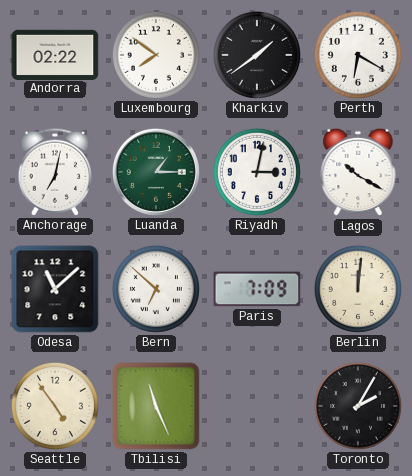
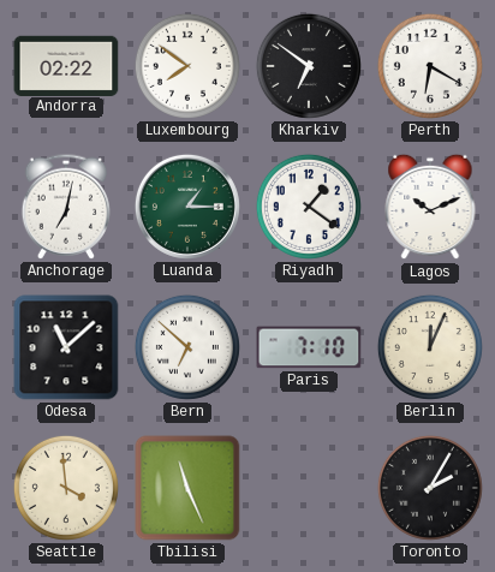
Kharkiv: 1:39 -> 6:51 (309, 66)
Riyadh: 3:02 -> 1:21 (309, 207)
Lagos: 10:20 -> 10:11 (430, 207)
Paris: 7:09 -> 7:10 (309, 347)
Berlin: 12:01 -> 12:04 (430, 347)
Seattle: 4:54 -> 3:59 (66, 488)
